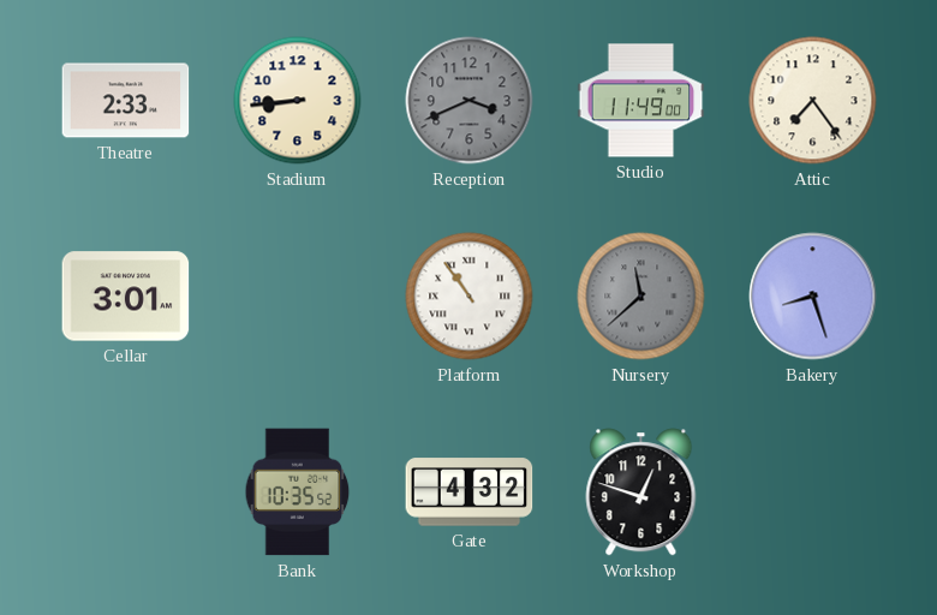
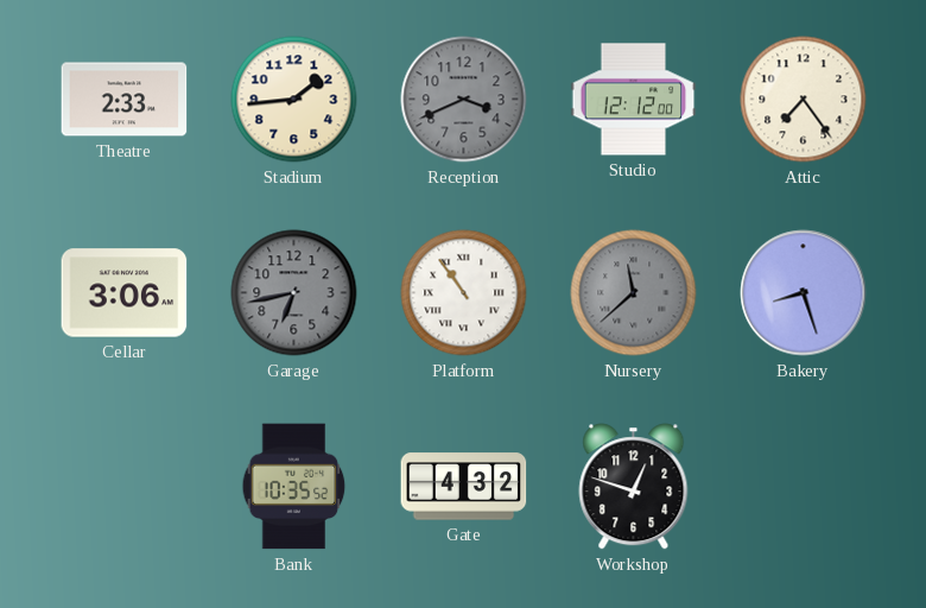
Stadium: 8:44 -> 1:44 (294, 100)
Studio: 11:49 -> 12:12 (634, 100)
Cellar: 3:01 -> 3:06 (125, 293)
Garage: none -> 6:43 (294, 293)
